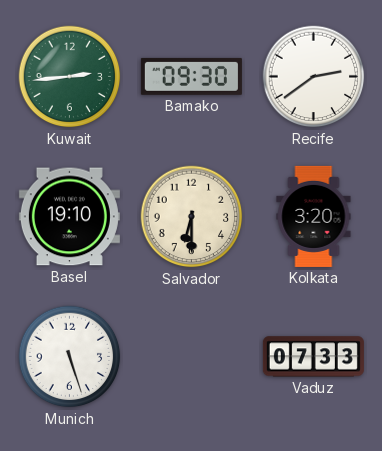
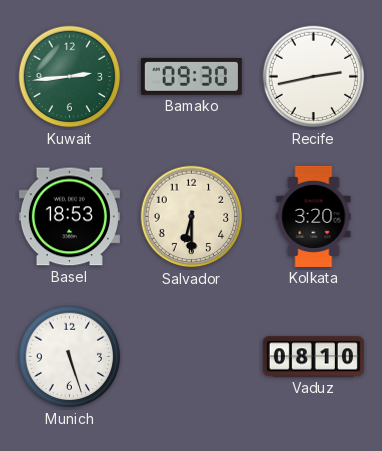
Recife: 2:39 -> 2:43 (314, 77)
Basel: 19:10 -> 18:53 (69, 217)
Vaduz: 07:33 -> 08:10 (313, 357)
